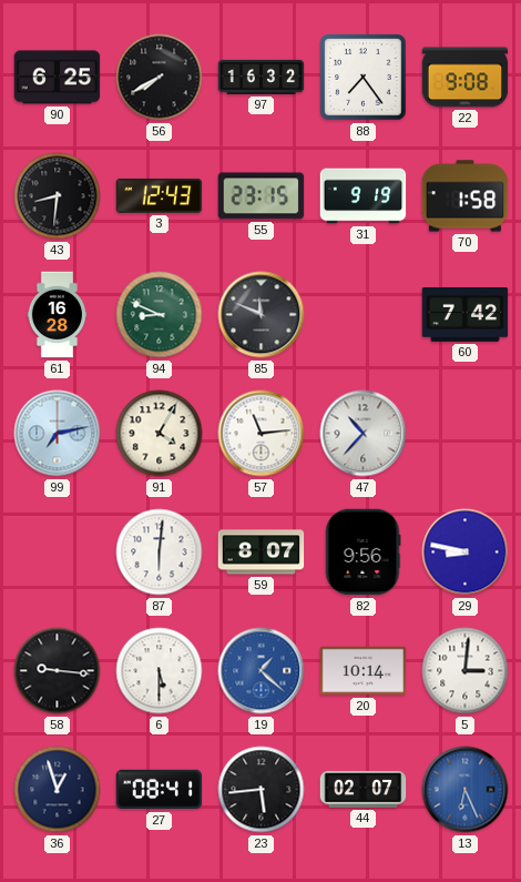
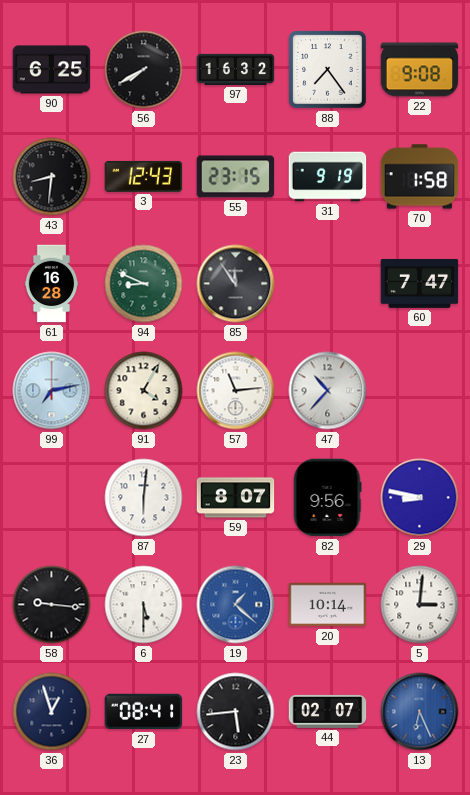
85: 11:49 -> 11:54 (236, 284)
60: 7:42 -> 7:47 (420, 284)
